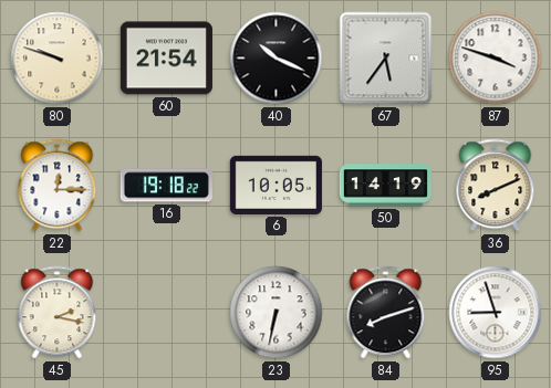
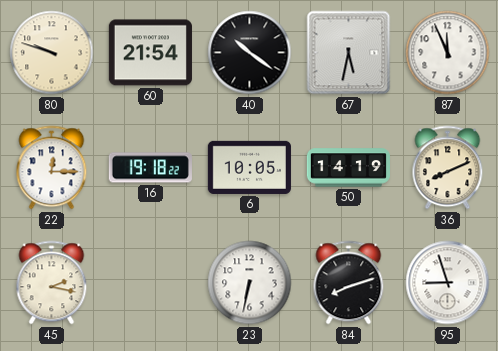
40: 10:19 -> 10:21 (250, 53)
67: 5:36 -> 5:32 (349, 53)
87: 3:48 -> 11:56 (448, 53)
